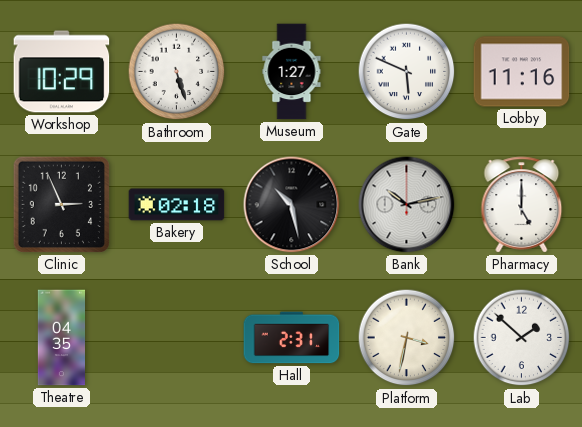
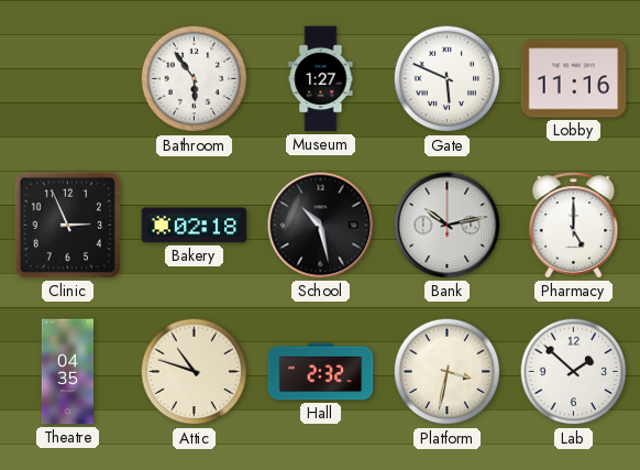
Workshop: 10:29 -> none (62, 72)
Bathroom: 5:27 -> 5:54 (195, 79)
Attic: none -> 10:48 (195, 372)
Hall: 2:31 -> 2:32 (321, 372)
